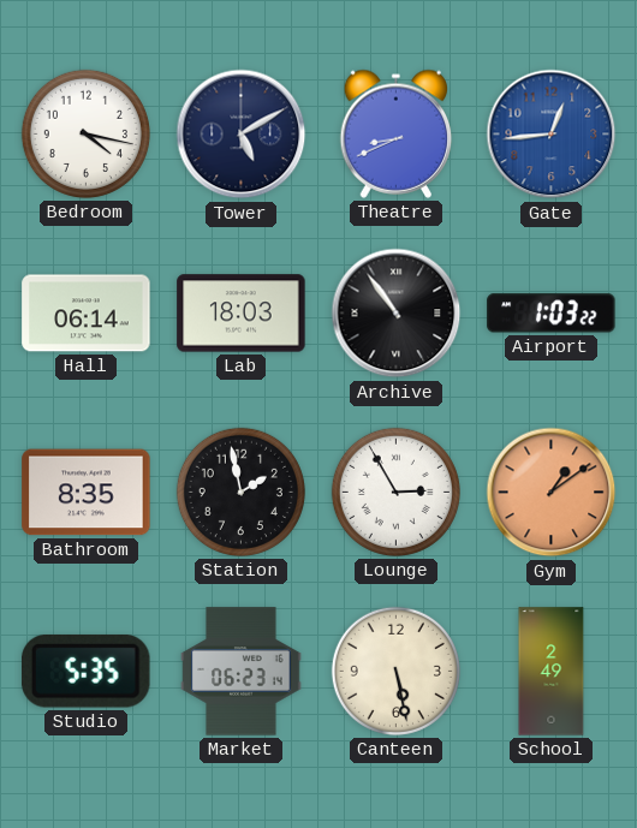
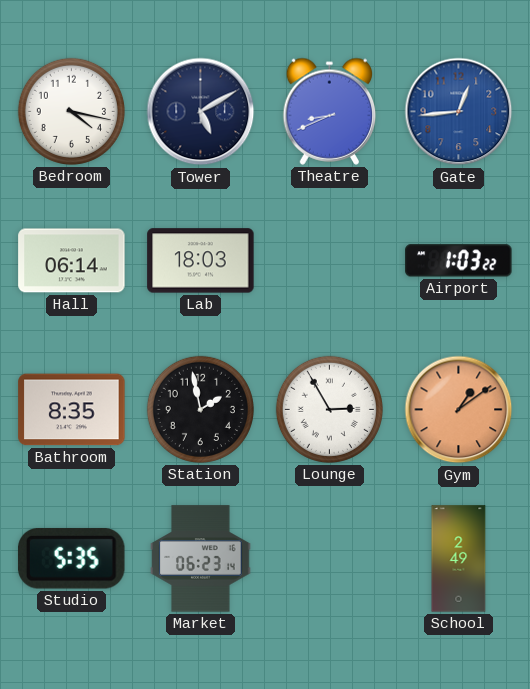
Archive: 10:54 -> none (397, 314)
Canteen: 5:28 -> none (395, 671)
